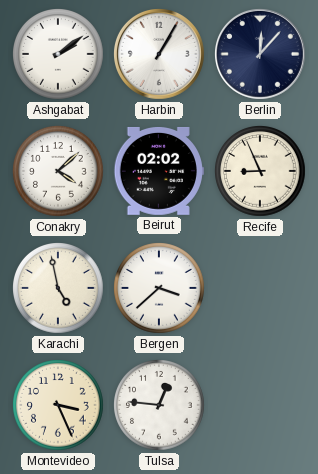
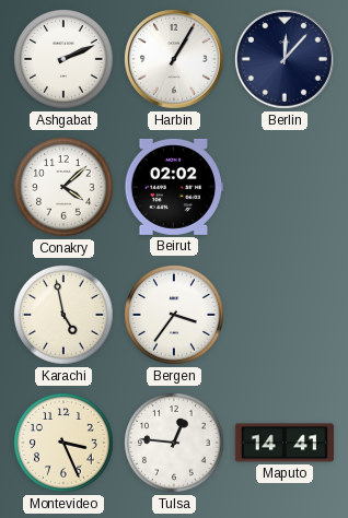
Ashgabat: 2:09 -> 2:11 (65, 60)
Recife: 8:56 -> none (261, 172)
Bergen: 3:38 -> 3:36 (175, 316)
Maputo: none -> 14:41 (283, 443)
